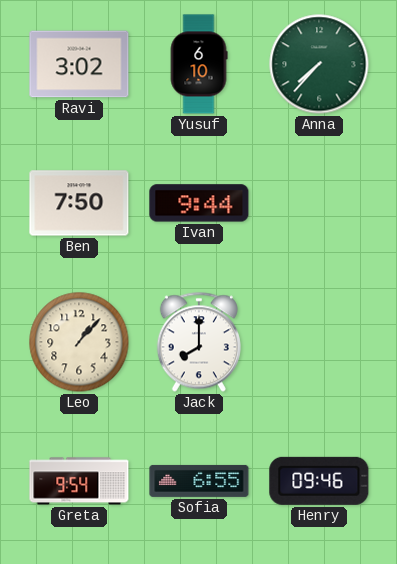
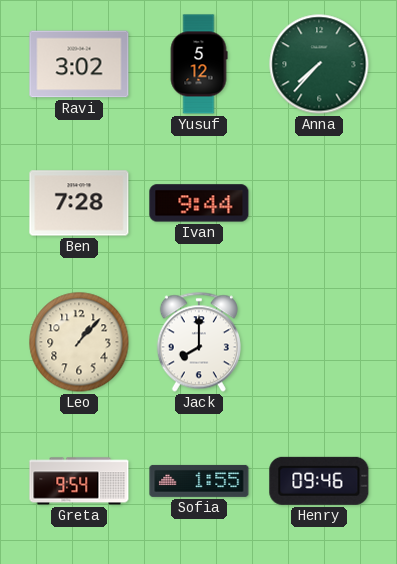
Yusuf: 6:10 -> 5:12 (199, 64)
Ben: 7:50 -> 7:28 (79, 203)
Sofia: 6:55 -> 1:55 (199, 481)
